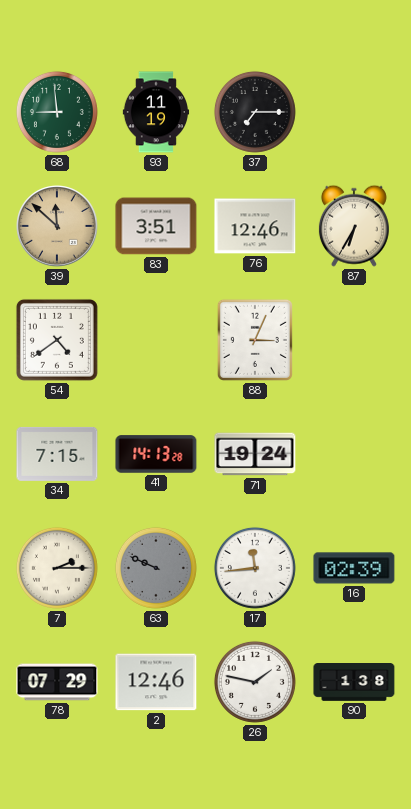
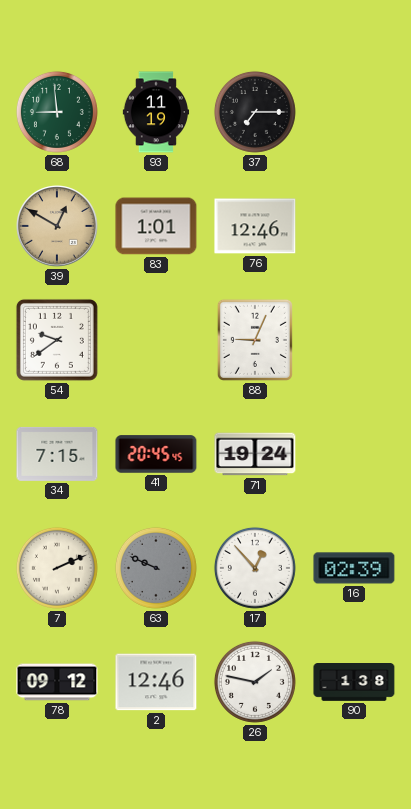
39: 11:52 -> 12:50 (57, 226)
83: 3:51 -> 1:01 (156, 226)
87: 6:35 -> none (354, 226)
54: 4:39 -> 9:39 (57, 340)
88: 3:04 -> 9:04 (255, 340)
41: 14:13 -> 20:45 (156, 454)
7: 2:15 -> 2:11 (57, 568)
17: 11:44 -> 12:53 (255, 568)
78: 07:29 -> 09:12 (57, 682)
